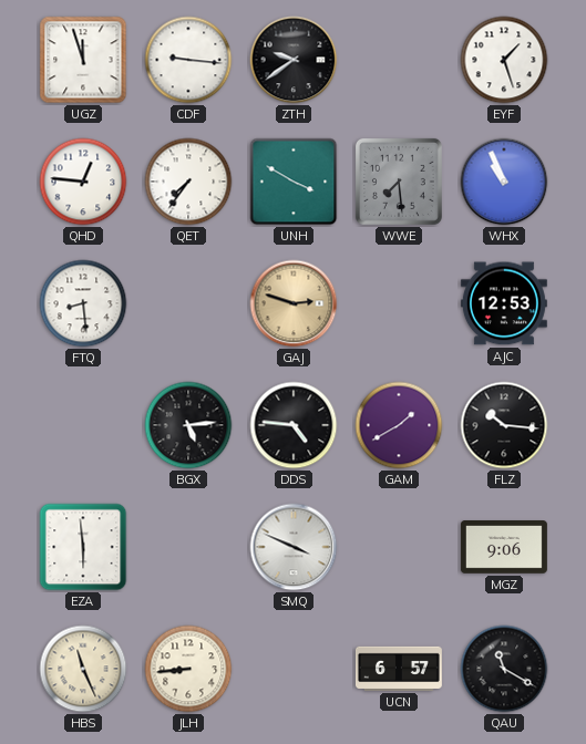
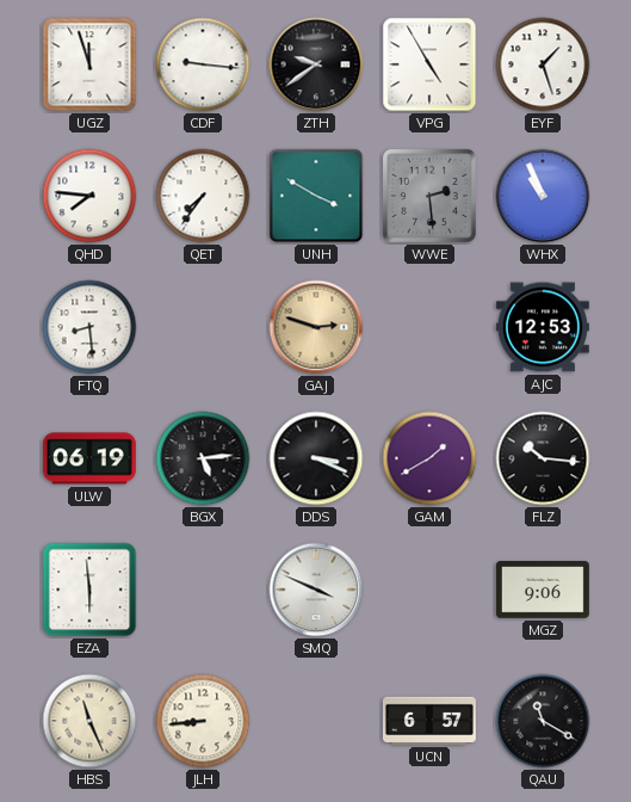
VPG: none -> 4:55 (429, 64)
QHD: 12:46 -> 7:46 (89, 196)
WWE: 7:29 -> 2:29 (429, 196)
ULW: none -> 06:19 (89, 458)
DDS: 4:46 -> 3:19 (316, 458)
